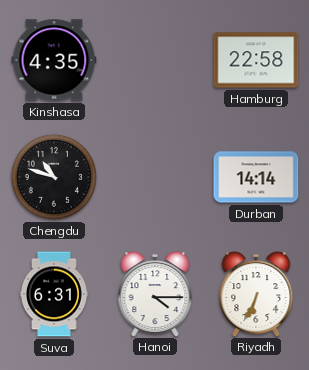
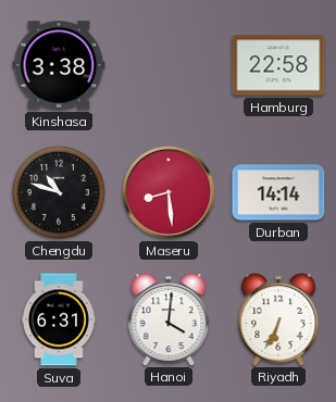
Kinshasa: 4:35 -> 3:38 (59, 65)
Maseru: none -> 8:29 (169, 192)
Hanoi: 4:15 -> 4:01 (169, 319)
